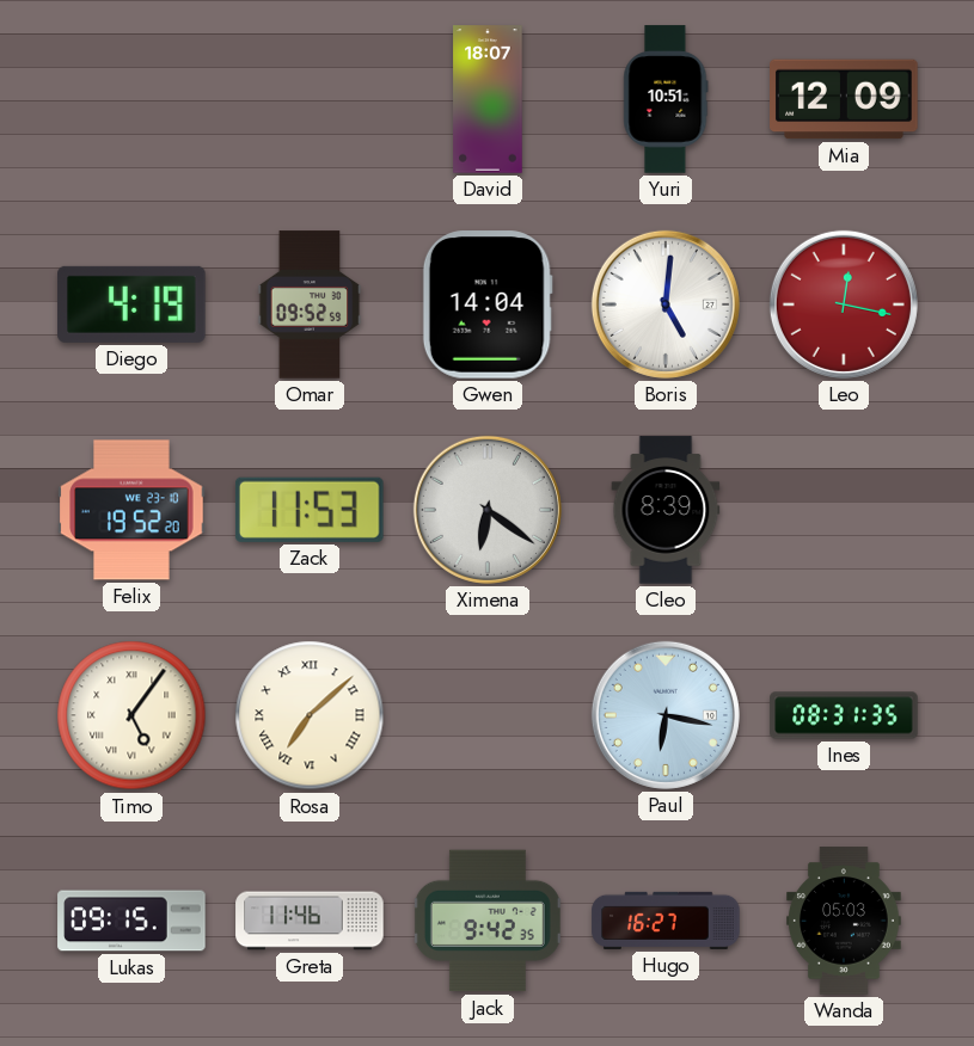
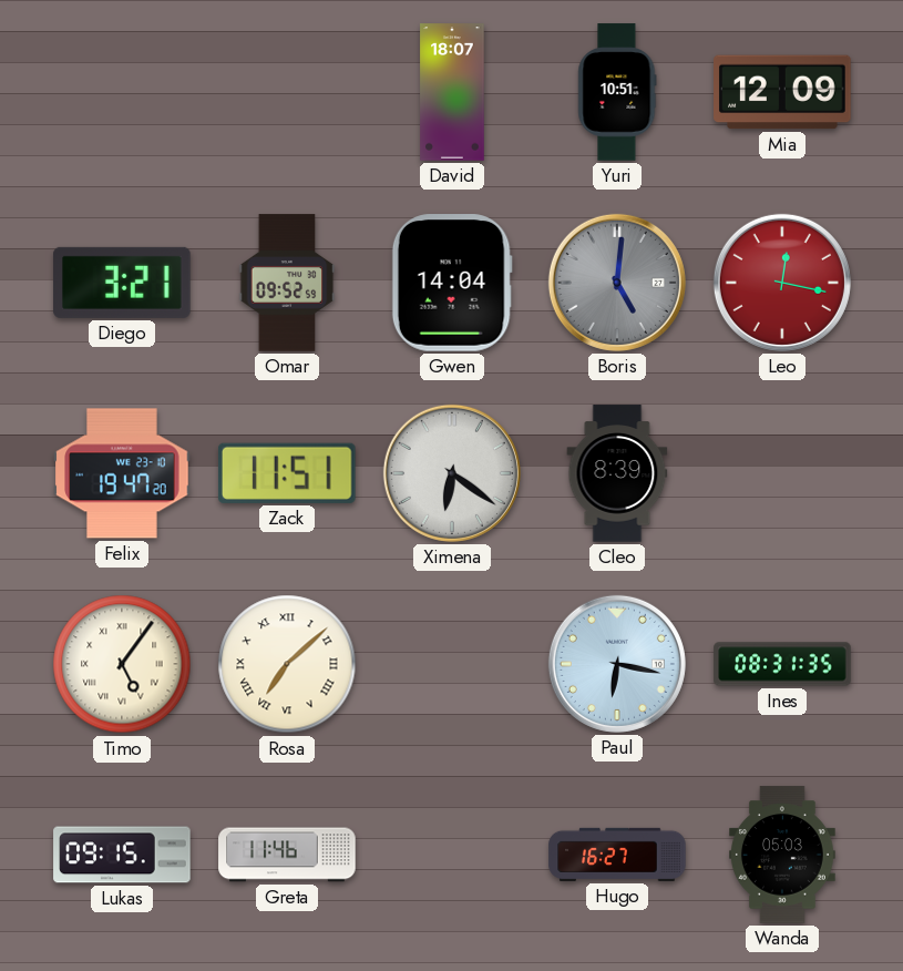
Diego: 4:19 -> 3:21 (122, 283)
Boris dial: white -> grey (617, 283)
Felix: 19:52 -> 19:47 (122, 473)
Zack: 11:53 -> 11:51 (287, 473)
Jack: 9:42 -> none (488, 921)
